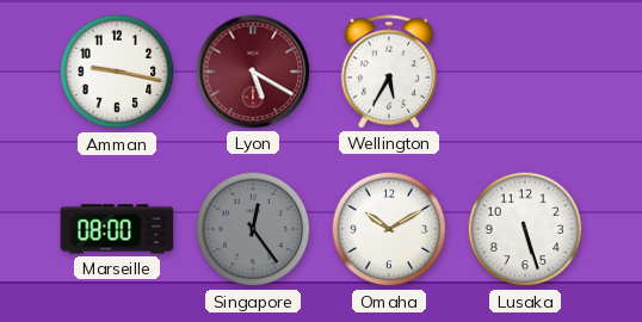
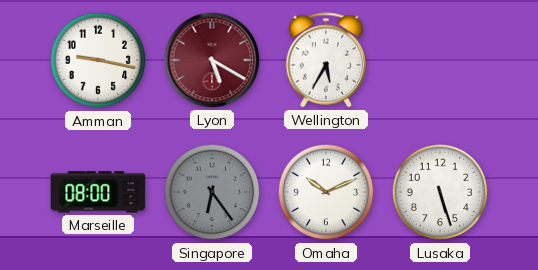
Singapore: 12:24 -> 6:24 (212, 192)
Omaha: 10:10 -> 10:11 (326, 192)
